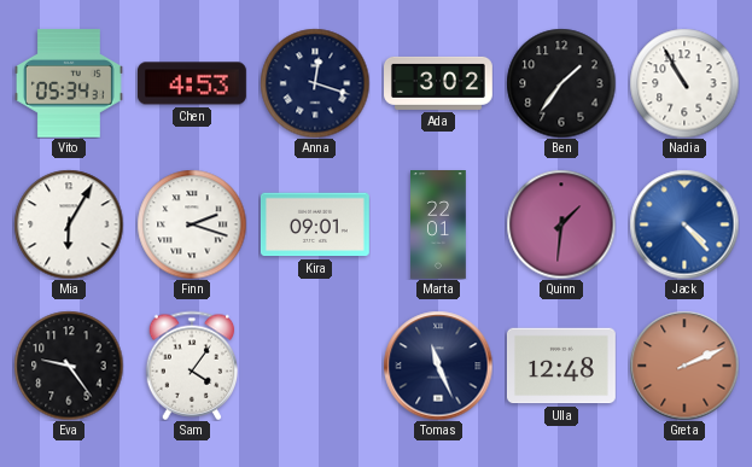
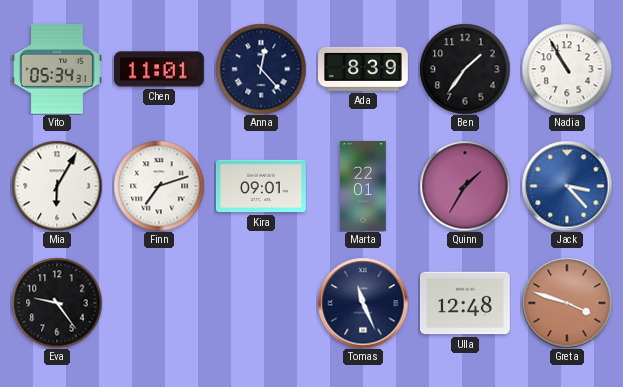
Chen: 4:53 -> 11:01 (159, 69)
Anna: 12:18 -> 12:23 (261, 69)
Ada: 3:02 -> 8:39 (364, 69)
Finn: 2:18 -> 7:12 (159, 186)
Quinn: 1:31 -> 1:35 (465, 186)
Jack: 4:23 -> 3:23 (567, 186)
Sam: 4:06 -> none (192, 366)
Greta: 2:11 -> 3:48 (567, 303)
